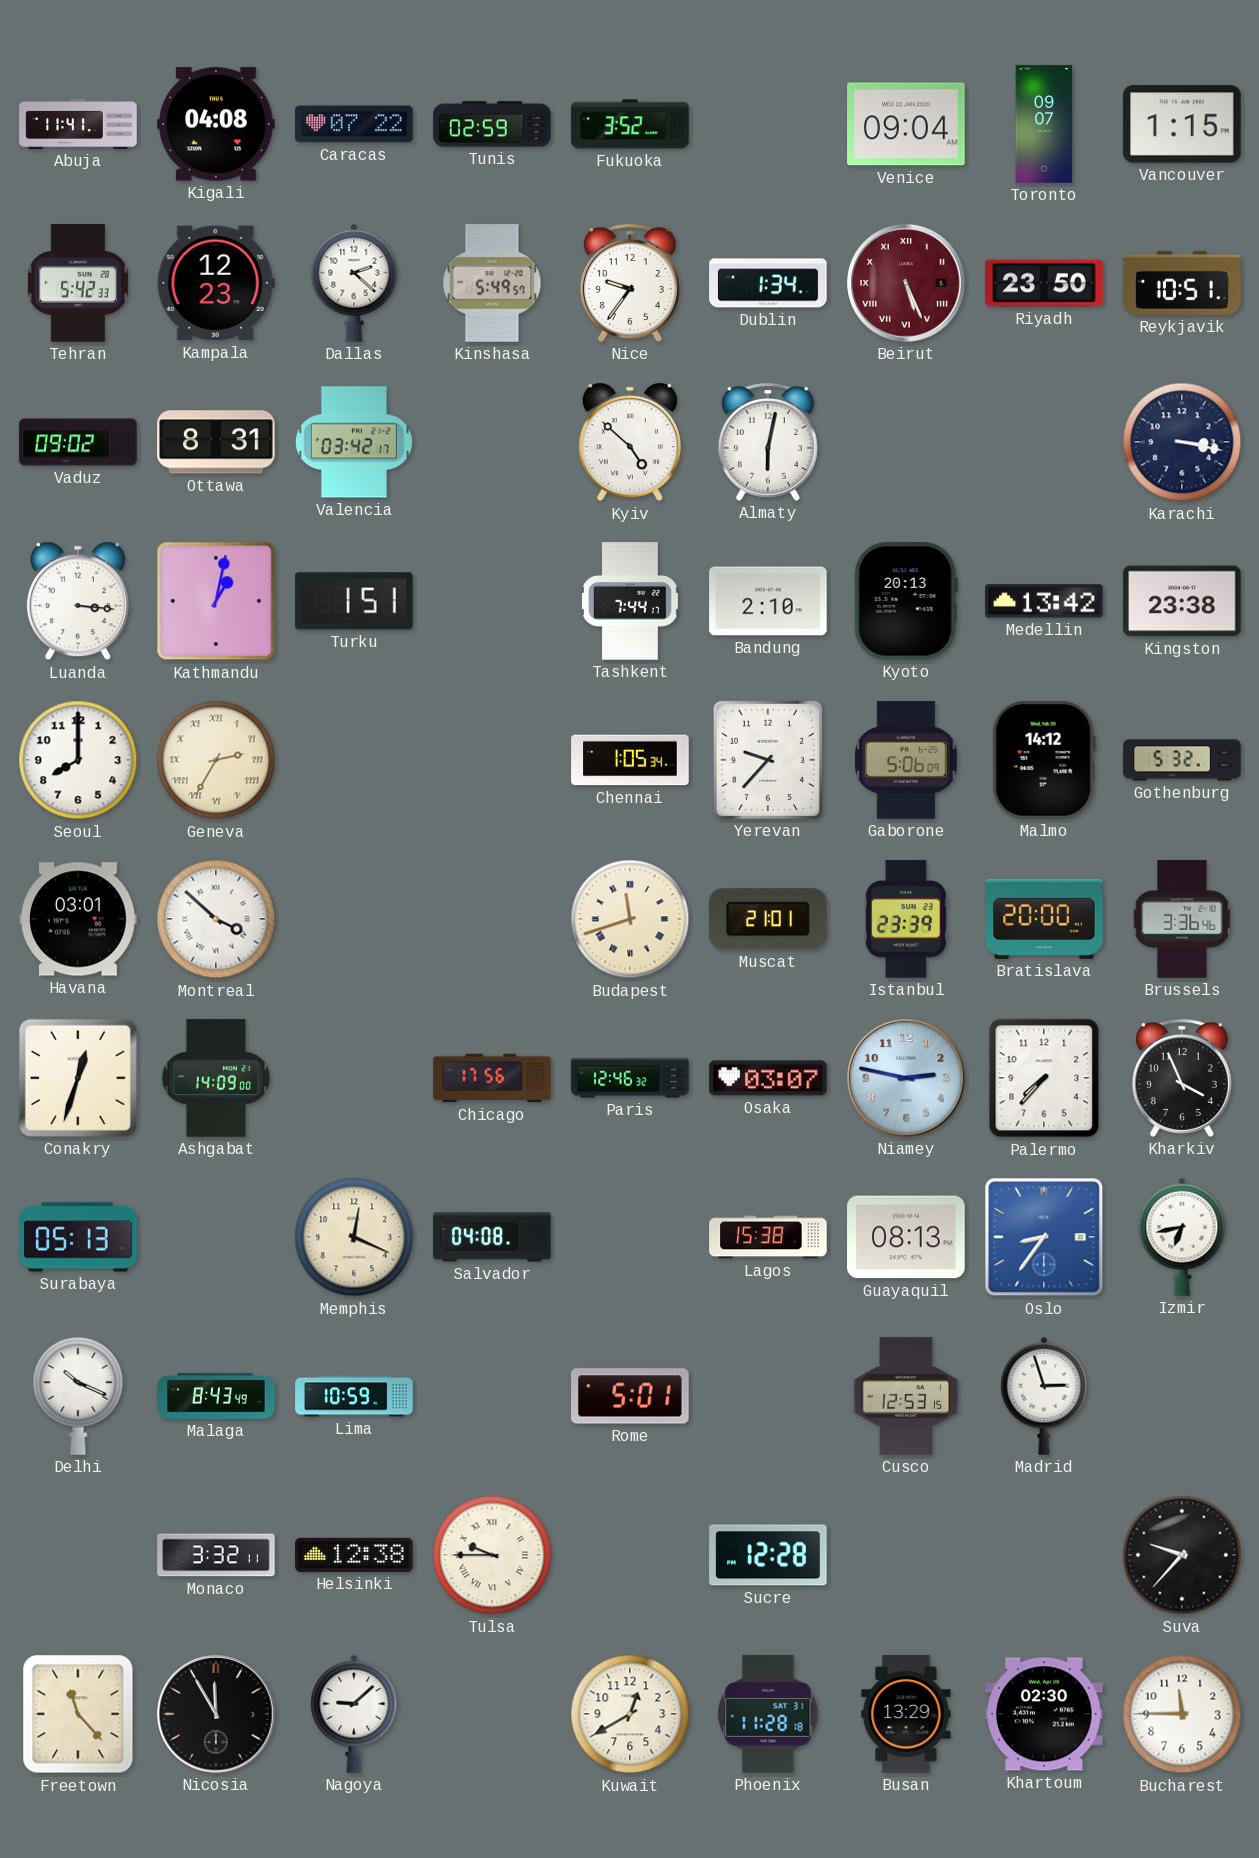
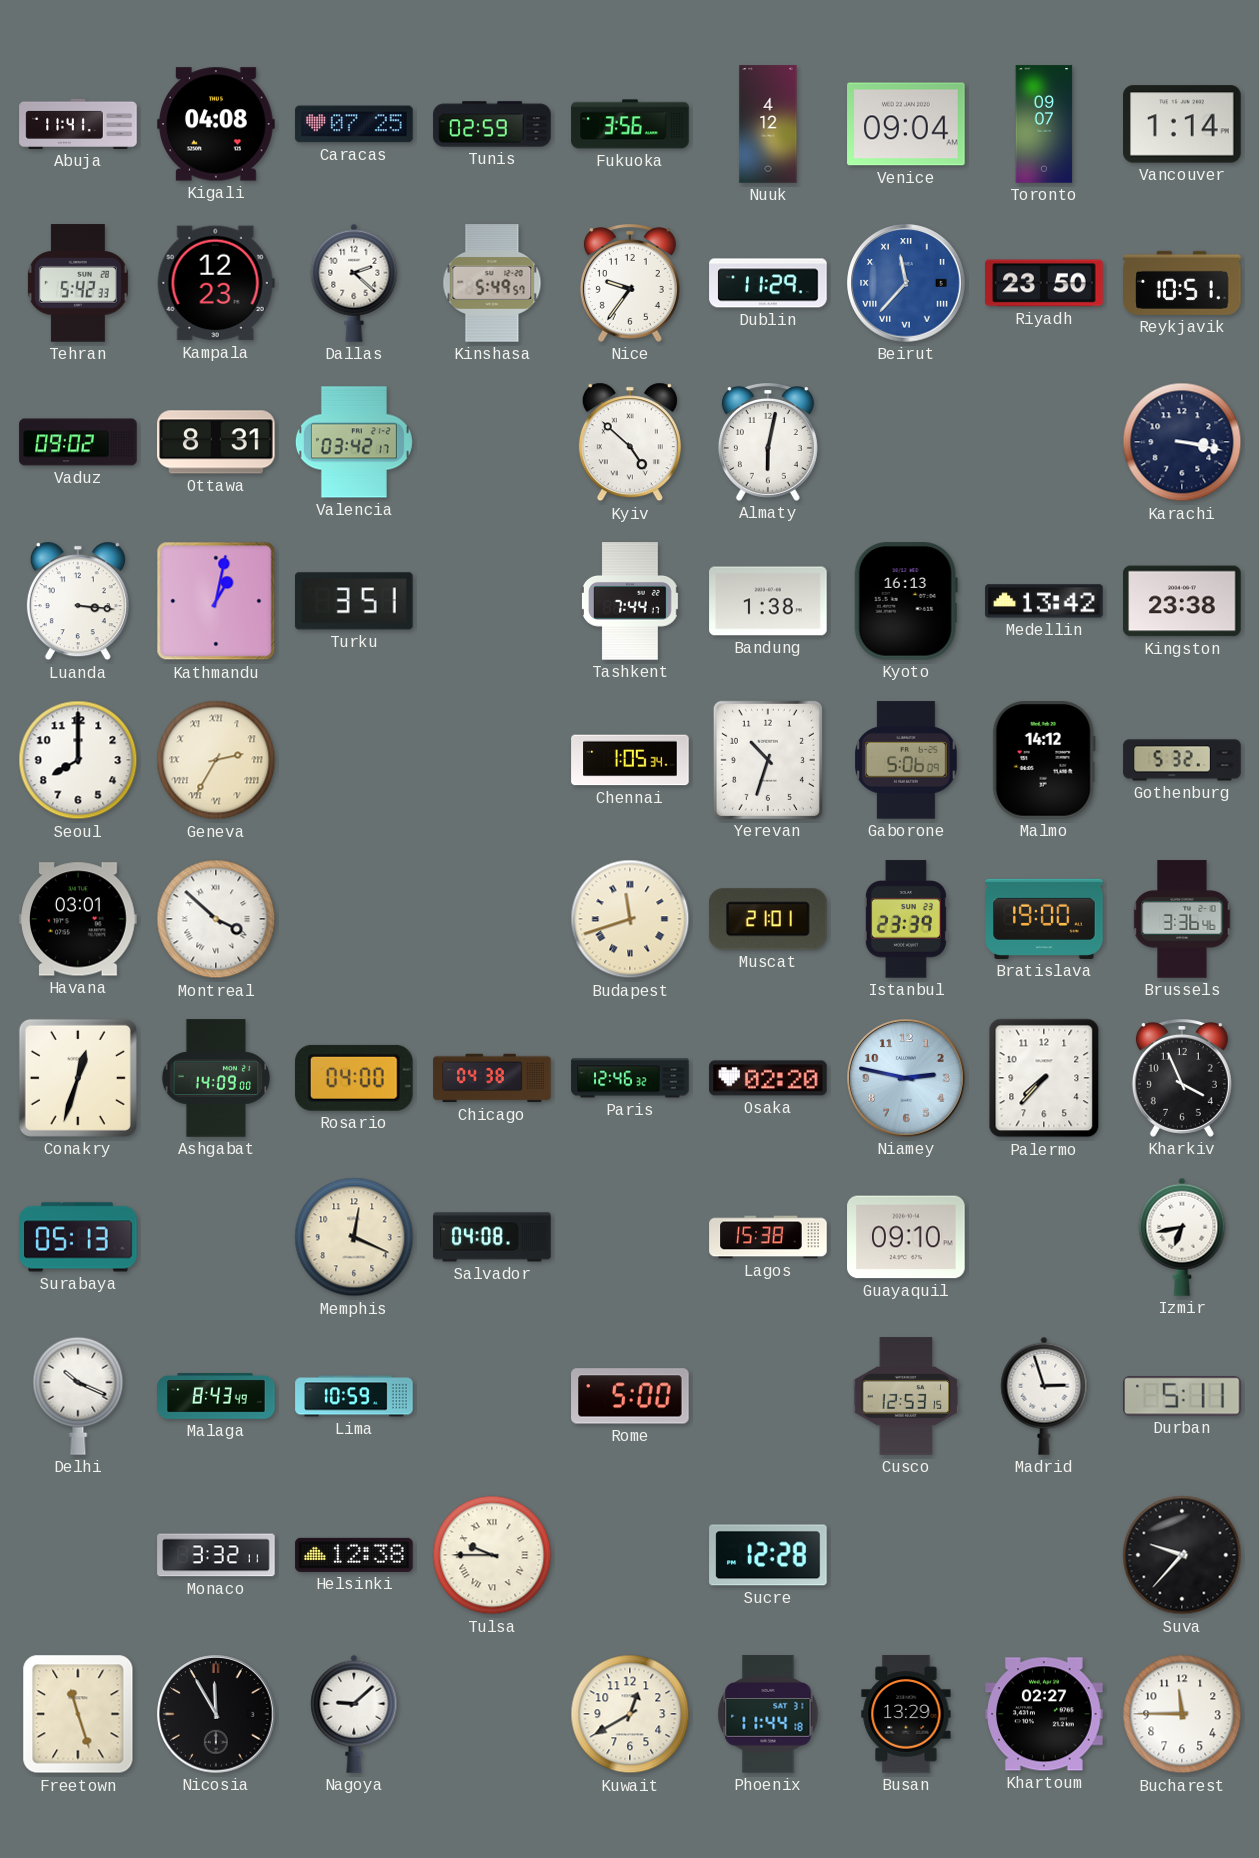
Caracas: 07:22 -> 07:25 (354, 124)
Fukuoka: 3:52 -> 3:56 (630, 124)
Nuuk: none -> 4:12 (768, 124)
Vancouver: 1:15 -> 1:14 (1182, 124)
Dublin: 1:34 -> 11:29 (768, 283)
Beirut: 5:26 -> 11:37 (906, 283)
Beirut dial: burgundy -> blue (906, 283)
Turku: 1:51 -> 3:51 (355, 601)
Bandung: 2:10 -> 1:38 (768, 601)
Kyoto: 20:13 -> 16:13 (906, 601)
Yerevan: 9:37 -> 10:33 (768, 760)
Bratislava: 20:00 -> 19:00 (1044, 919)
Rosario: none -> 04:00 (354, 1078)
Chicago: 17:56 -> 04:38 (492, 1078)
Osaka: 03:07 -> 02:20 (768, 1078)
Guayaquil: 08:13 -> 09:10 (906, 1237)
Oslo: 8:36 -> none (1044, 1237)
Rome: 5:01 -> 5:00 (630, 1396)
Durban: none -> 5:11 (1182, 1396)
Freetown: 11:23 -> 11:27 (78, 1714)
Phoenix: 11:28 -> 11:44 (768, 1714)
Khartoum: 02:30 -> 02:27 (1044, 1714)
